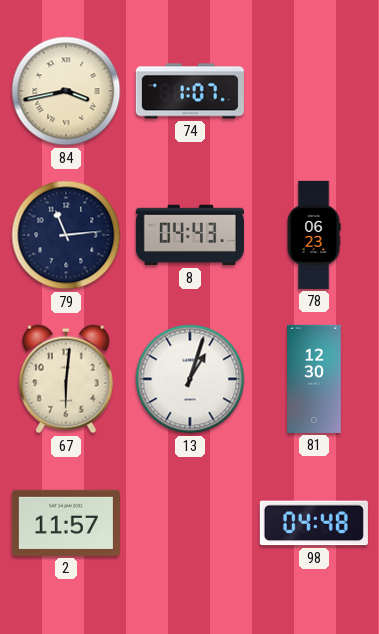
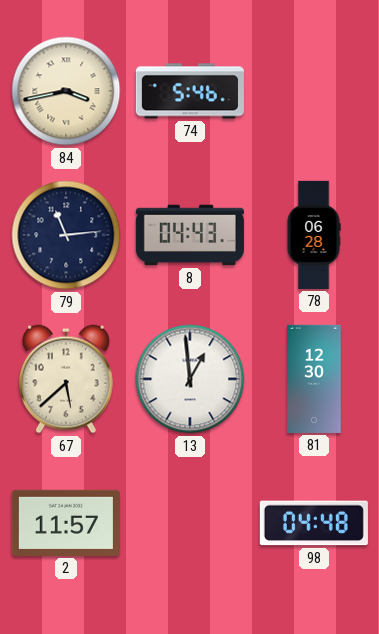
74: 1:07 -> 5:46 (190, 91)
78: 06:23 -> 06:28 (314, 235)
67: 6:01 -> 5:38 (67, 379)
13: 1:03 -> 12:59 (190, 379)
